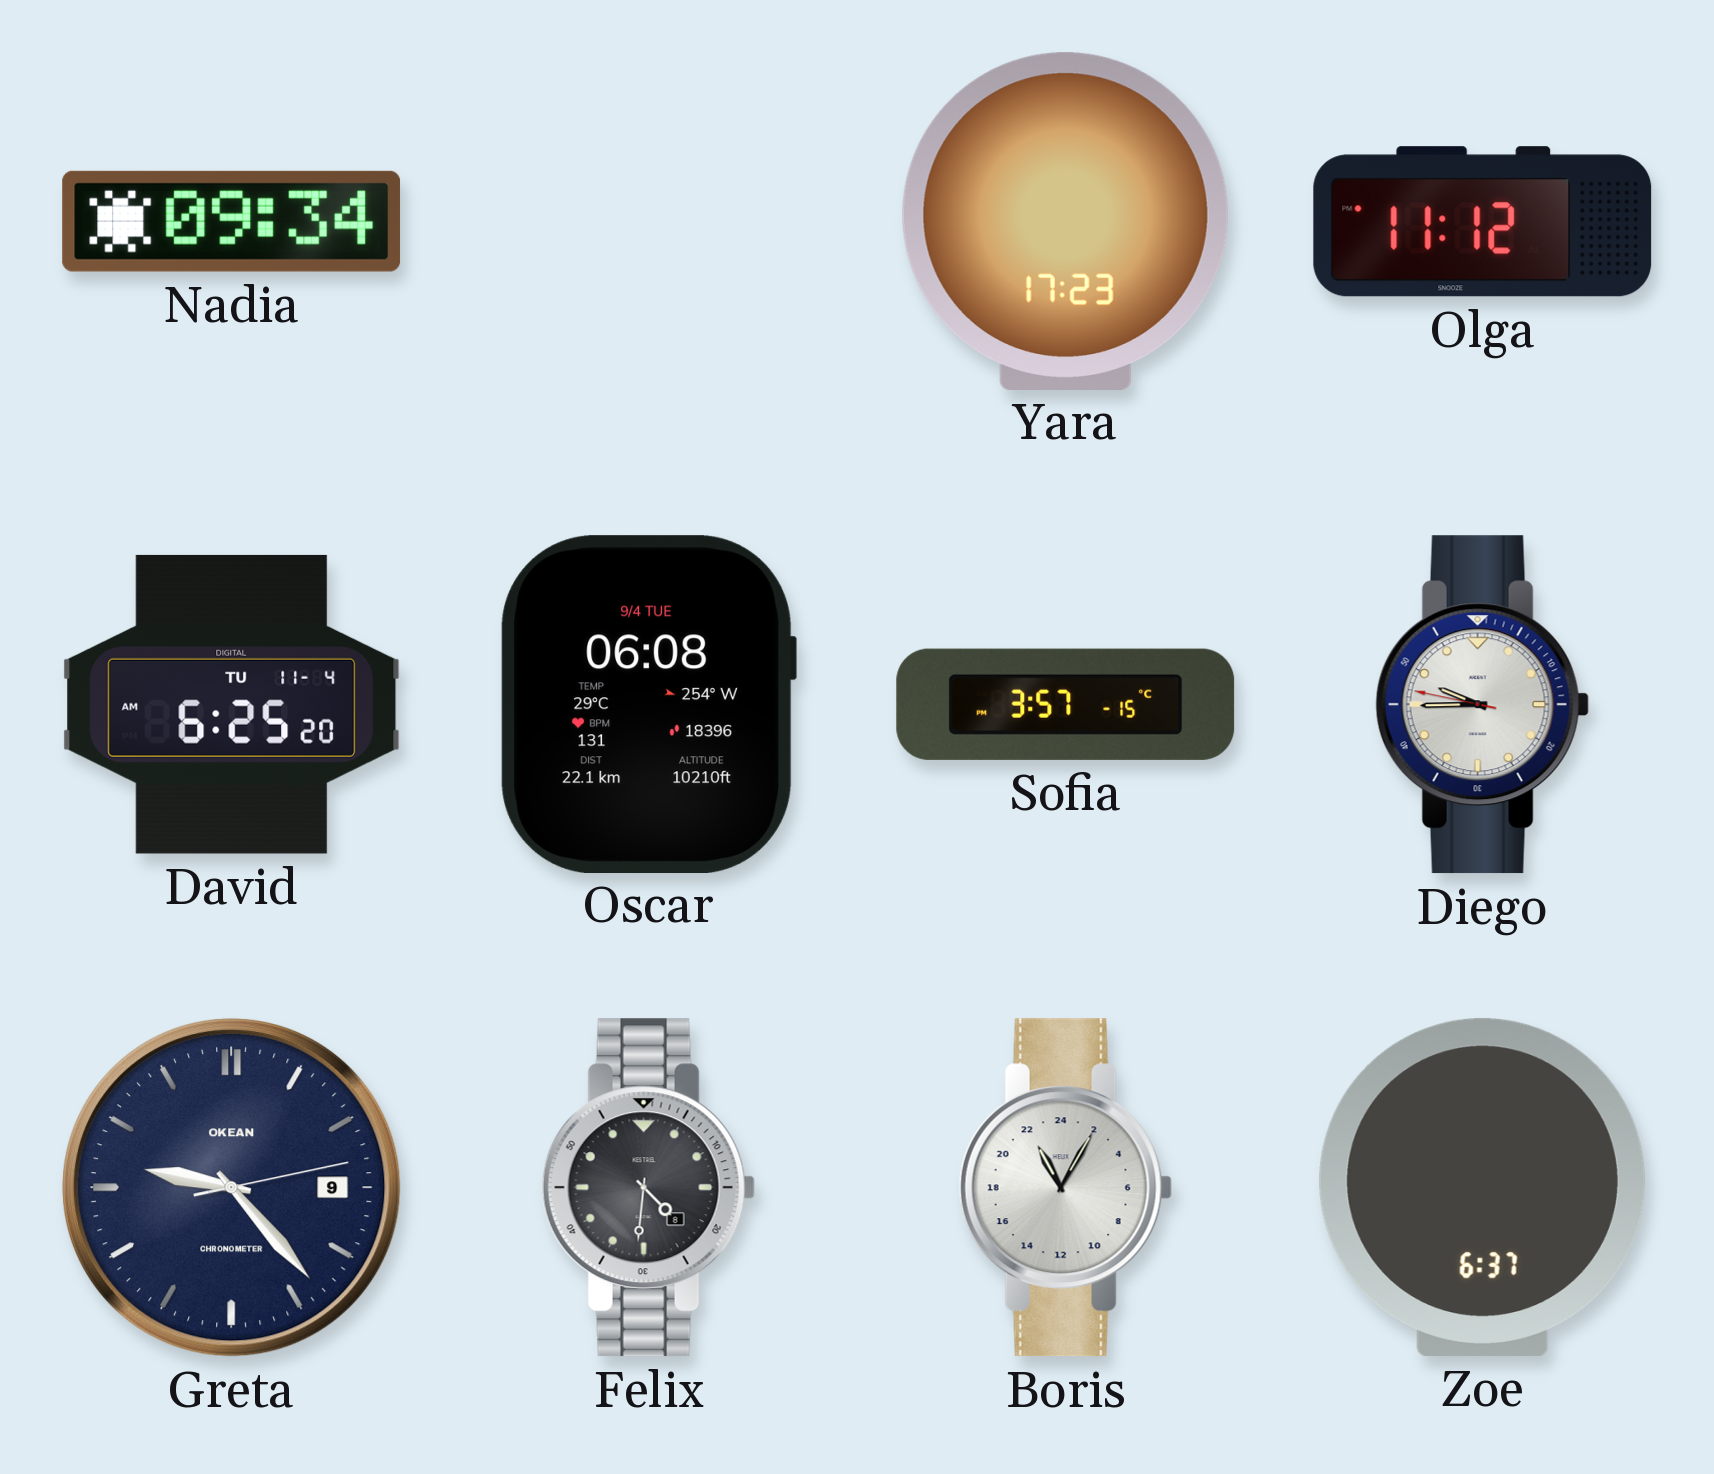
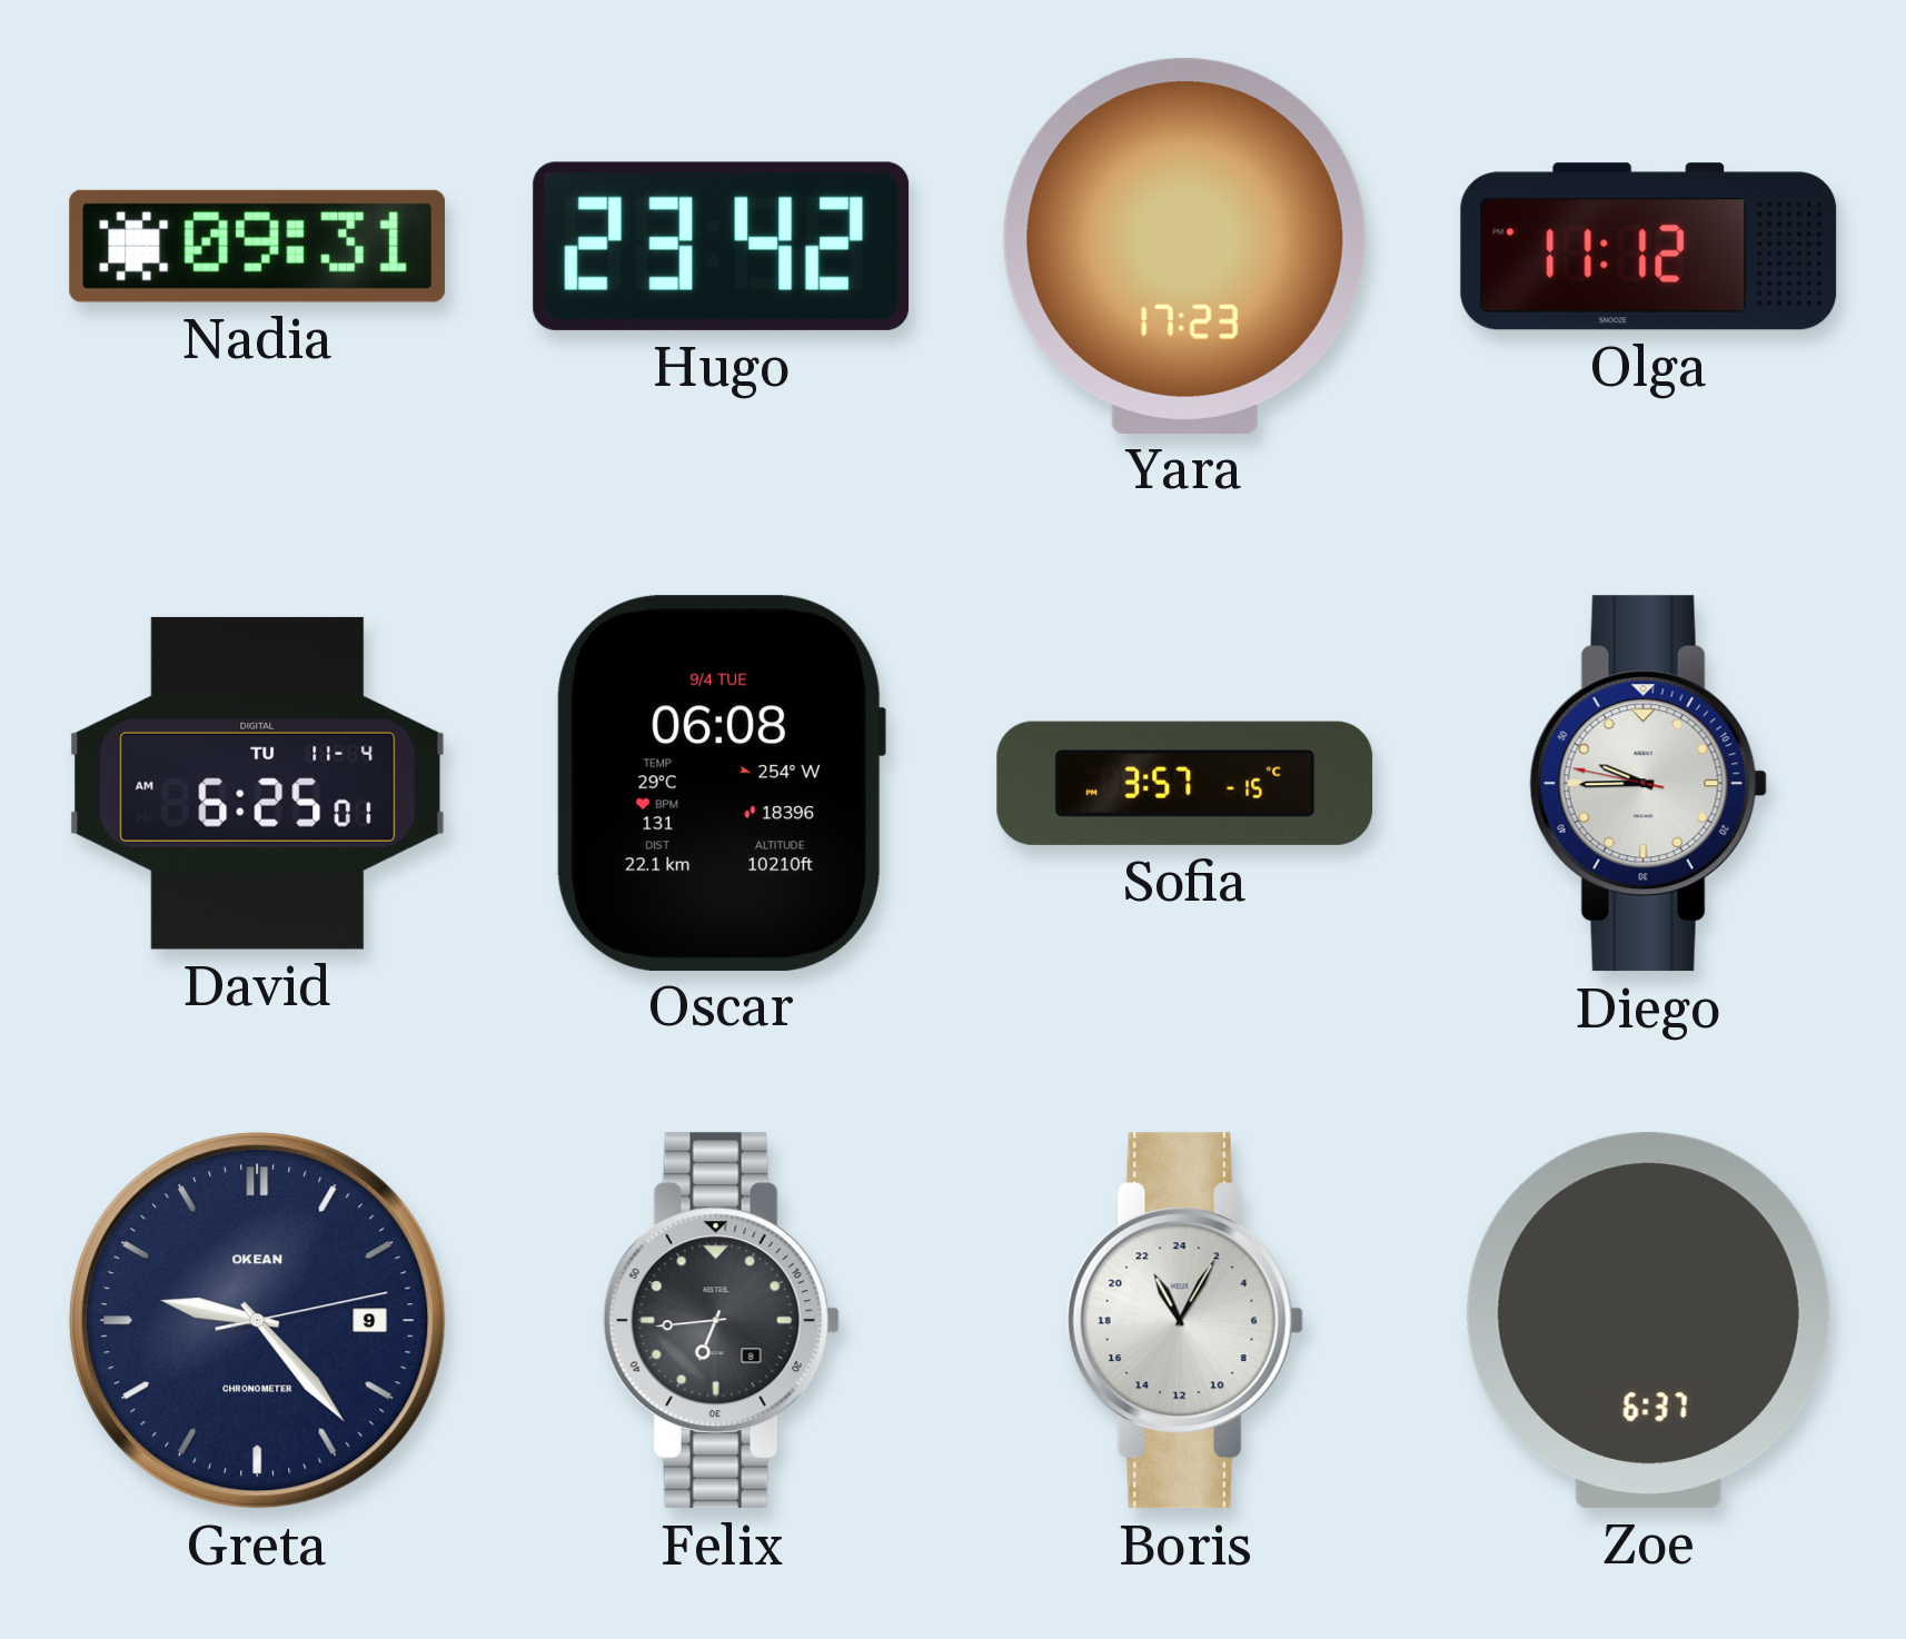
Nadia: 09:34 -> 09:31 (258, 246)
Hugo: none -> 23:42 (722, 246)
David: 6:25:20 AM -> 6:25:01 AM (258, 783)
Felix: 4:31 -> 6:44 (721, 1321)
